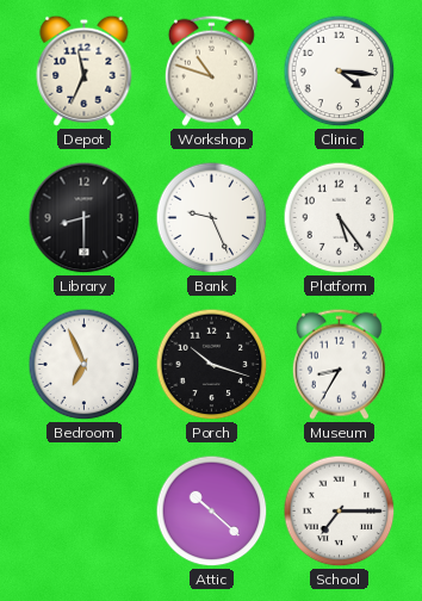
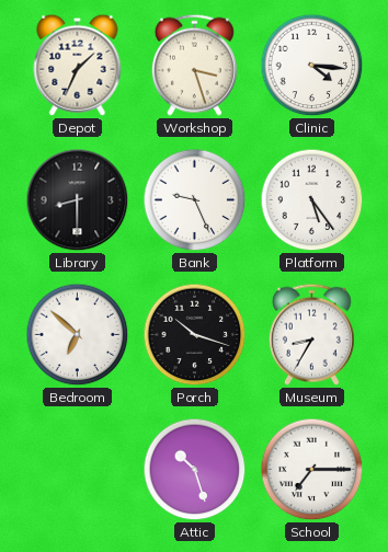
Depot: 11:34 -> 1:34 (78, 65)
Workshop: 10:48 -> 3:27 (194, 65)
Bedroom: 6:56 -> 6:52 (78, 335)
Attic: 10:22 -> 10:27 (195, 470)
